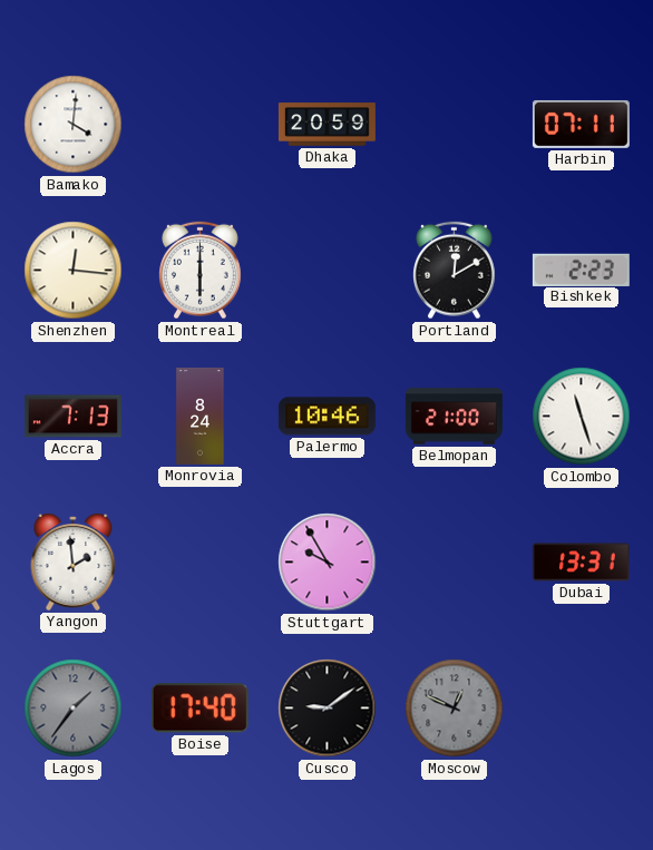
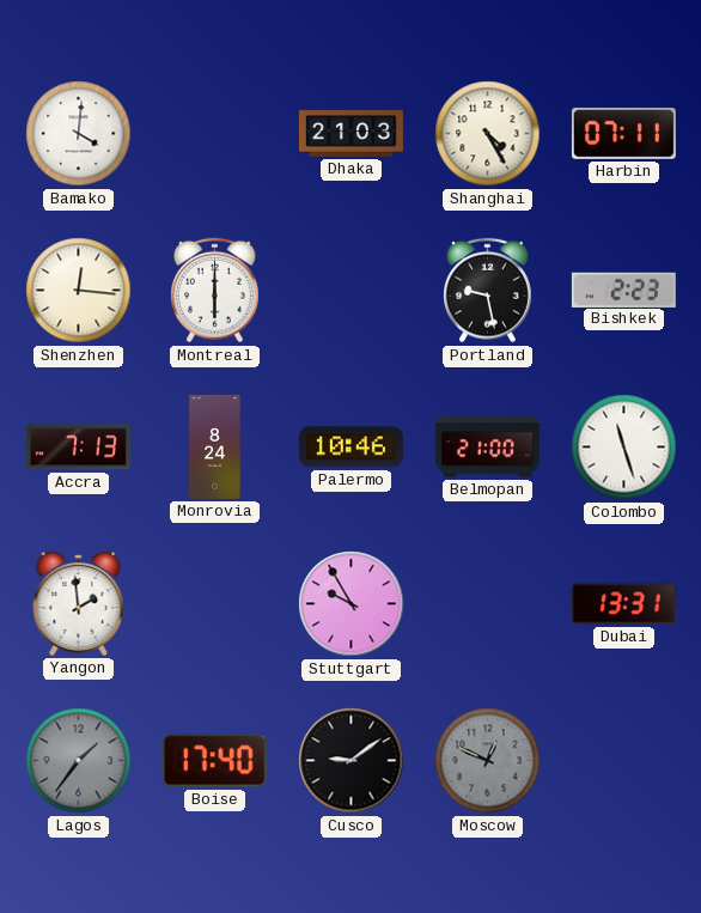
Dhaka: 20:59 -> 21:03 (350, 134)
Shanghai: none -> 4:25 (488, 134)
Portland: 12:10 -> 9:28 (488, 291)
